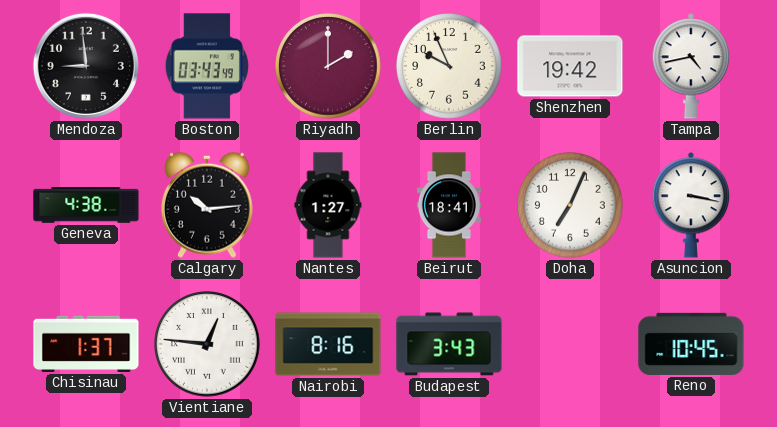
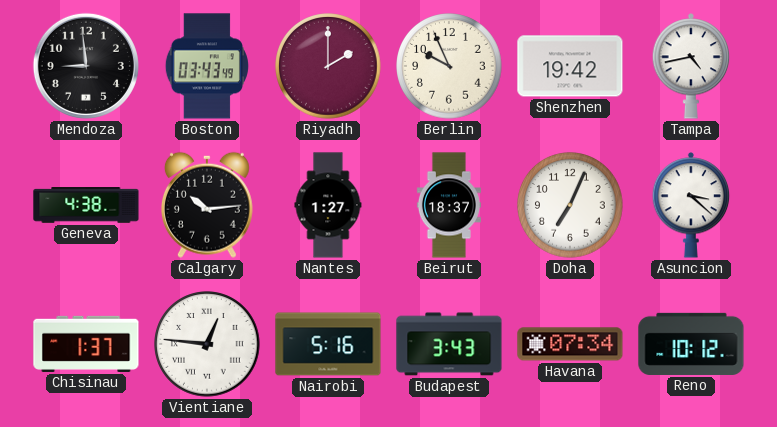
Beirut: 18:41 -> 18:37 (449, 205)
Asuncion: 3:17 -> 3:22 (691, 205)
Nairobi: 8:16 -> 5:16 (328, 344)
Havana: none -> 07:34 (570, 344)
Reno: 10:45 -> 10:12 (691, 344)
